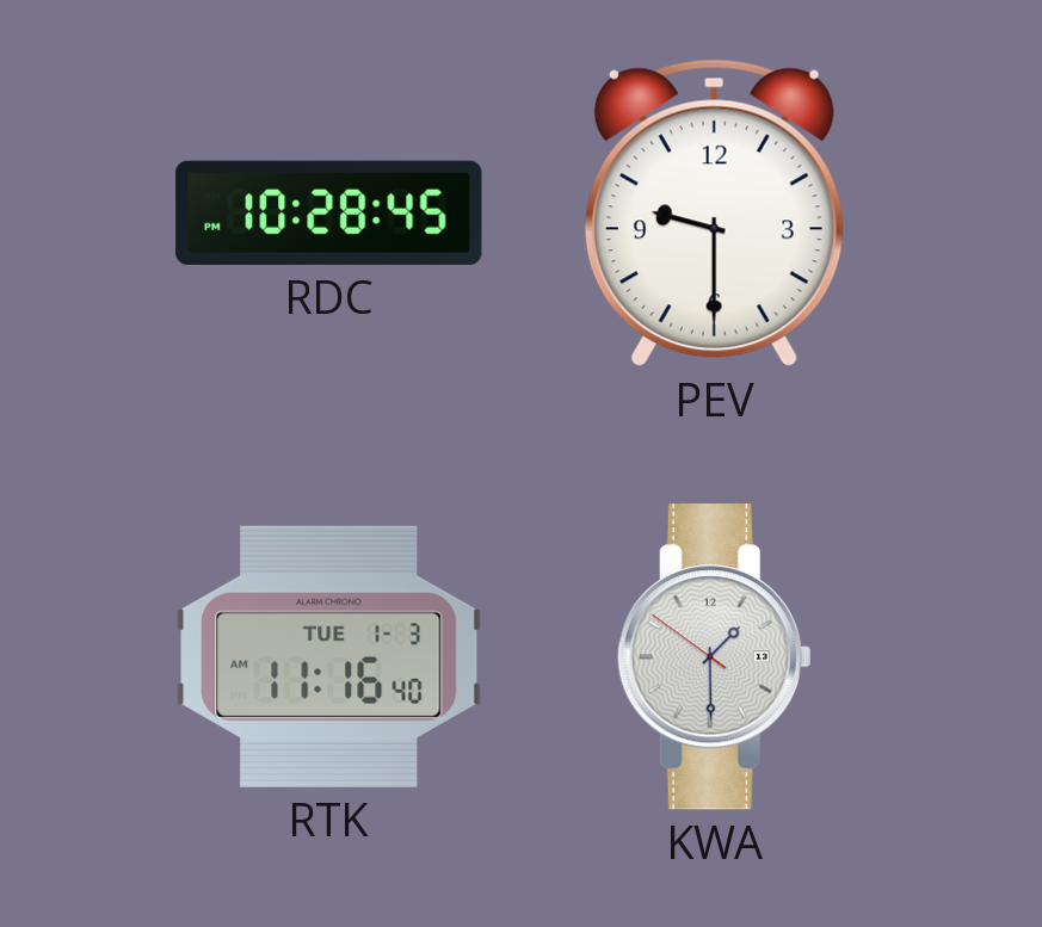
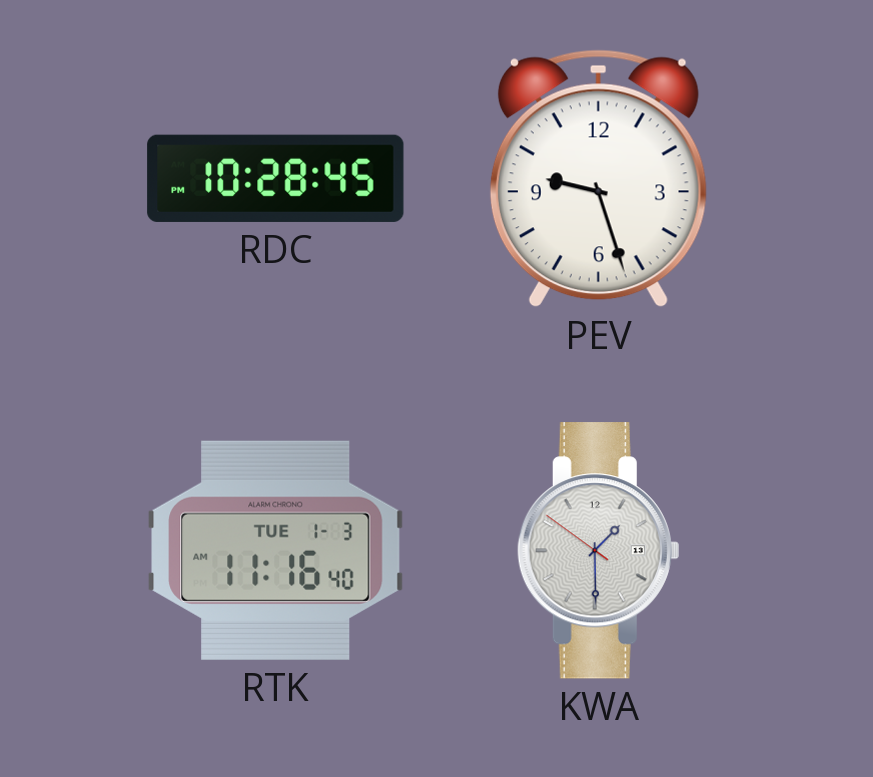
PEV: 9:30 -> 9:27 (598, 179)
